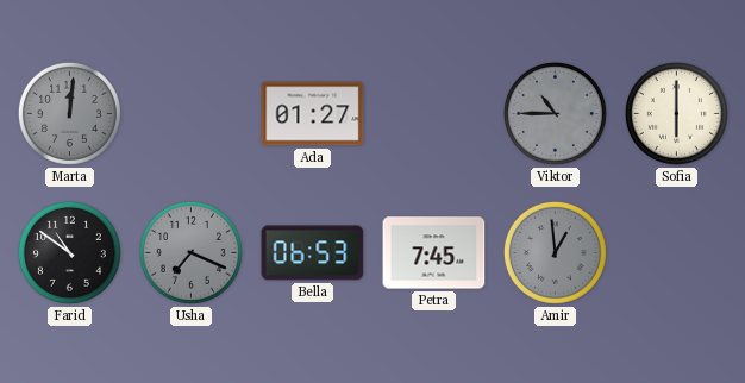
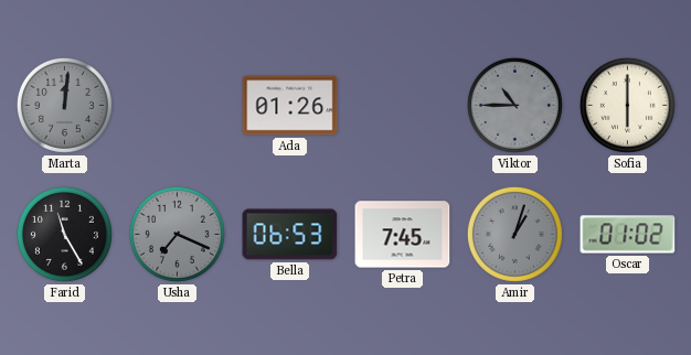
Ada: 01:27 -> 01:26 (290, 106)
Farid: 10:51 -> 11:25 (64, 234)
Amir: 12:59 -> 1:03 (514, 234)
Oscar: none -> 01:02 (628, 235)
